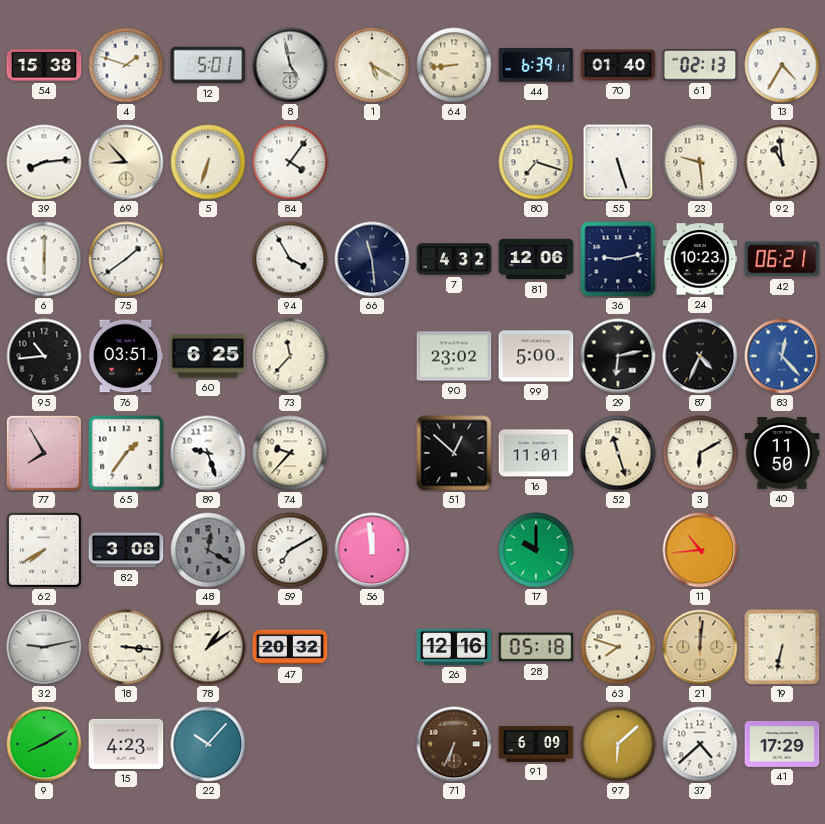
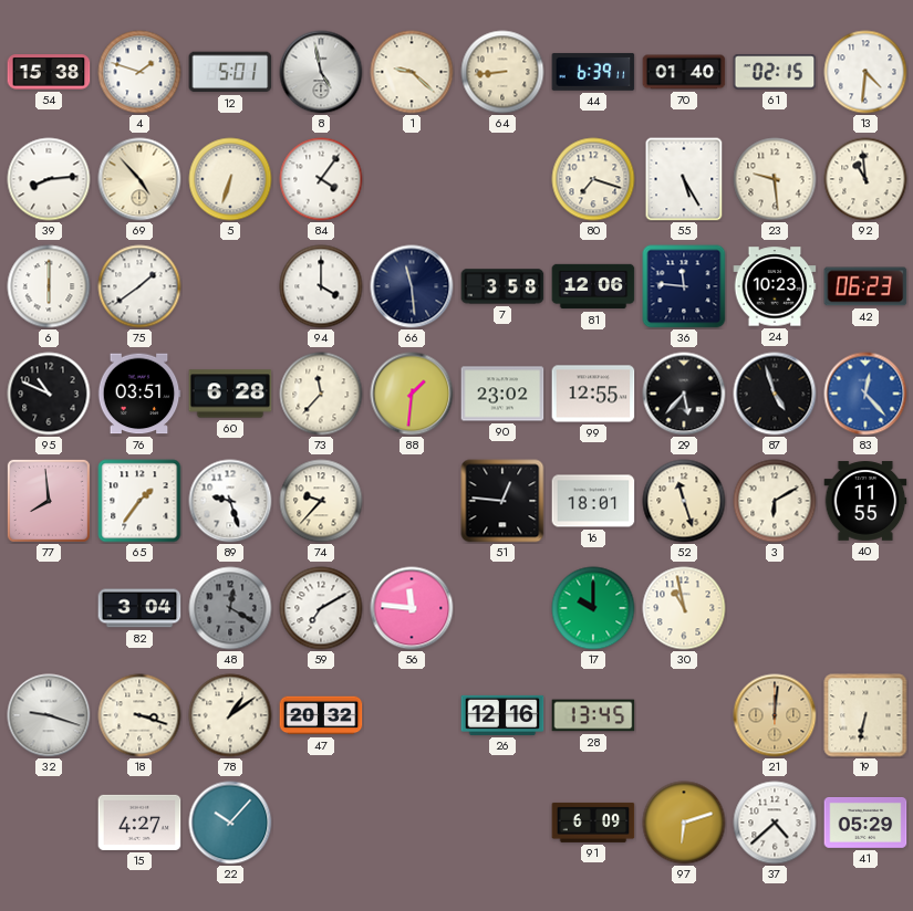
1: 5:20 -> 9:22 (412, 72)
61: 02:13 -> 02:15 (775, 72)
13: 4:35 -> 4:31 (865, 72)
69: 8:53 -> 4:53 (139, 179)
55: 5:27 -> 5:25 (684, 179)
94: 3:55 -> 4:00 (321, 286)
7: 4:32 -> 3:58 (502, 286)
36: 9:13 -> 11:46 (684, 286)
42: 06:21 -> 06:23 (865, 286)
95: 10:44 -> 10:49 (49, 394)
60: 6:25 -> 6:28 (230, 394)
88: none -> 1:31 (412, 394)
99: 5:00 -> 12:55 (593, 394)
29: 6:13 -> 5:37 (684, 394)
87: 4:34 -> 4:57 (775, 394)
77: 7:55 -> 7:59 (49, 501)
51: 12:52 -> 12:46 (502, 501)
16: 11:01 -> 18:01 (593, 501)
40: 11:50 -> 11:55 (865, 501)
62: 7:40 -> none (44, 550)
82: 3:08 -> 3:04 (139, 608)
56: 11:59 -> 11:46 (412, 608)
30: none -> 10:58 (684, 608)
11: 10:44 -> none (700, 550)
32: 9:13 -> 9:18 (49, 715)
18: 3:16 -> 3:18 (139, 715)
28: 05:18 -> 13:45 (593, 715)
63: 7:48 -> none (618, 647)
9: 8:10 -> none (44, 744)
15: 4:23 -> 4:27 (139, 823)
71: 6:34 -> none (454, 744)
97: 6:08 -> 6:12 (684, 823)
41: 17:29 -> 05:29 (865, 824)
